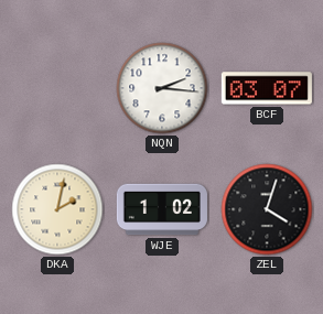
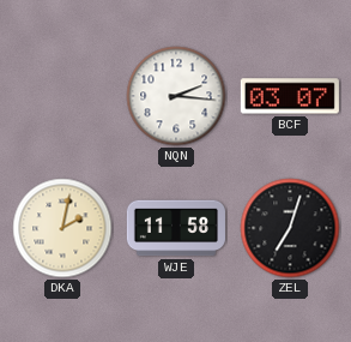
WJE: 1:02 -> 11:58 (176, 228)
ZEL: 4:03 -> 7:03 (290, 228)
